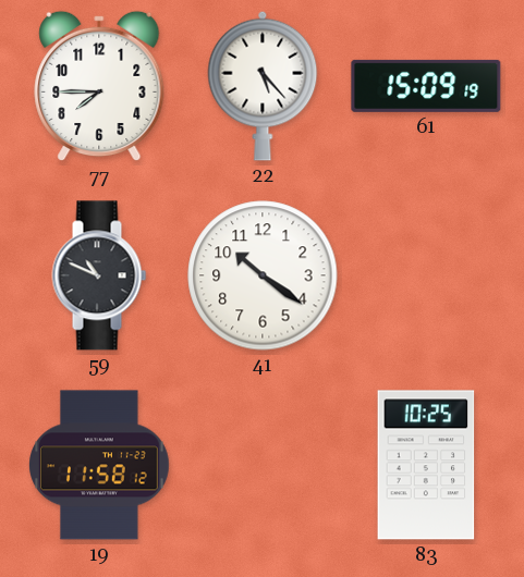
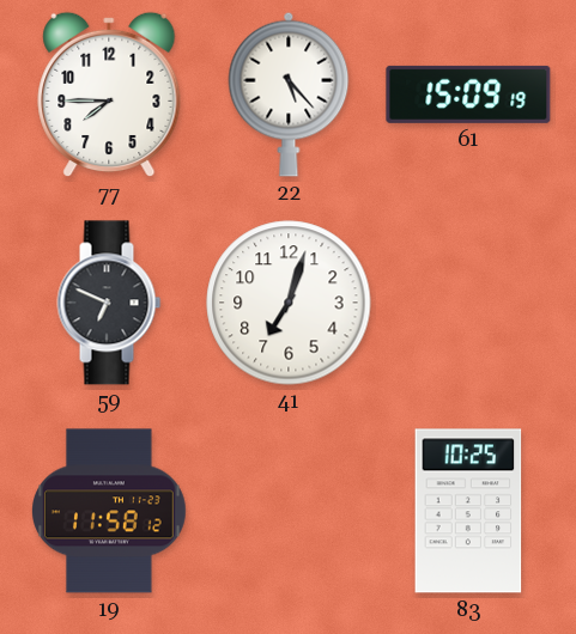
59: 10:49 -> 6:49 (109, 303)
41: 10:21 -> 7:03 (289, 303)
